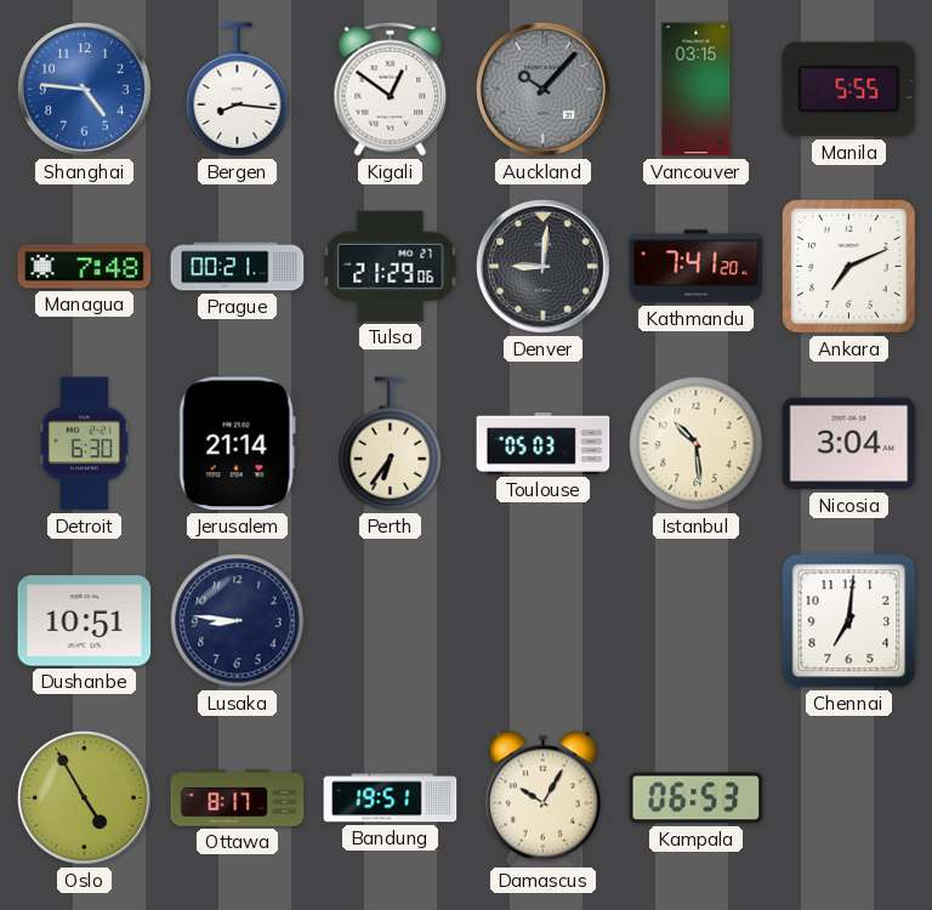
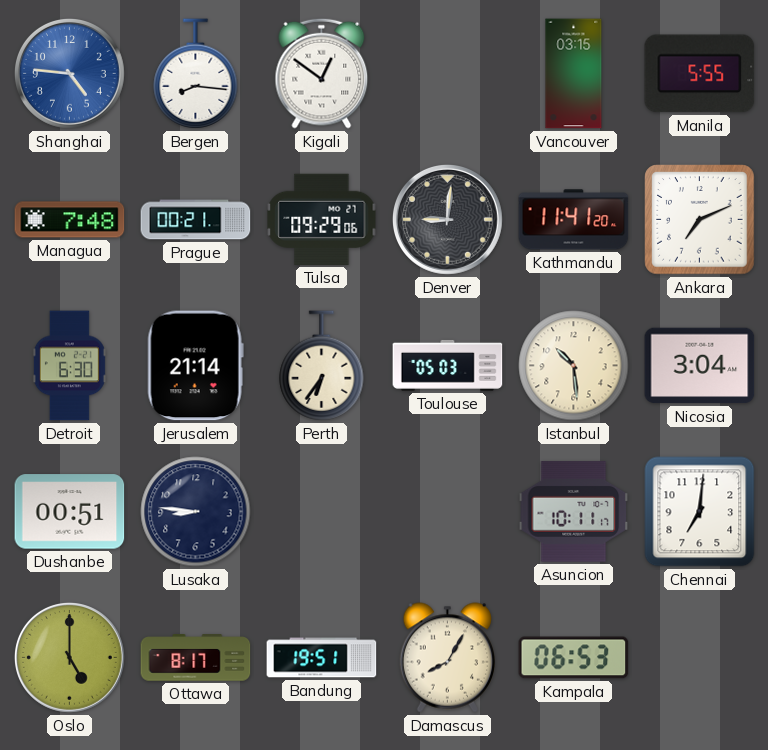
Auckland: 10:07 -> none (542, 89)
Tulsa: 21:29 -> 09:29 (322, 219)
Kathmandu: 7:41 -> 11:41 (574, 220)
Dushanbe: 10:51 -> 00:51 (70, 512)
Asuncion: none -> 10:11 (574, 512)
Oslo: 4:55 -> 5:00 (69, 657)
Damascus: 10:05 -> 8:05 (447, 658)
